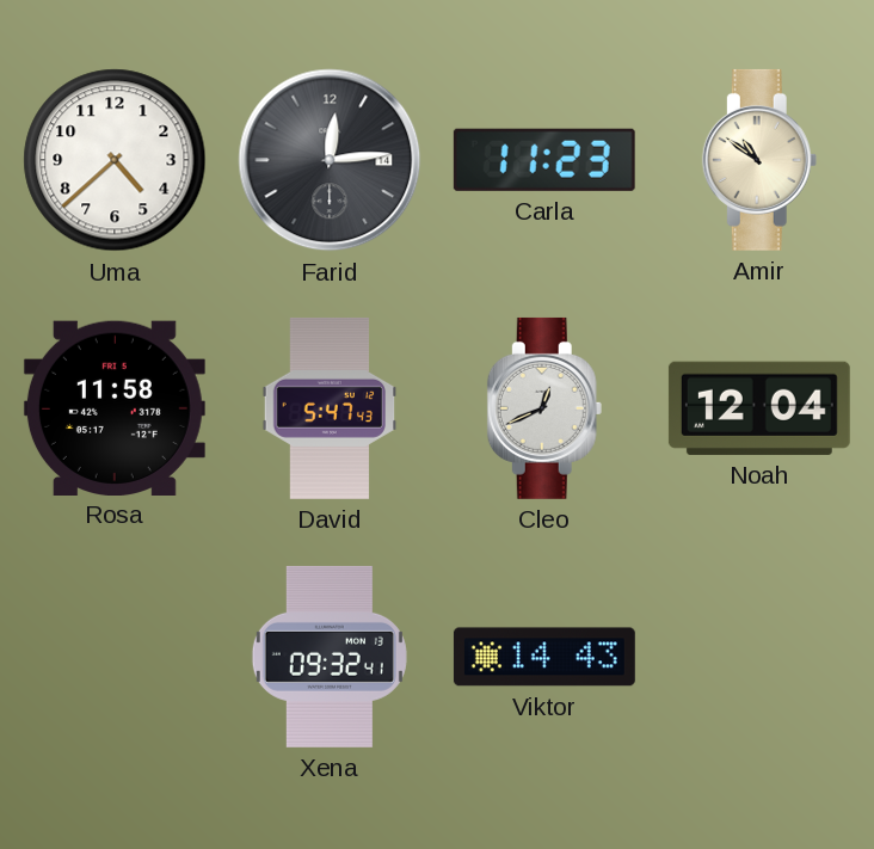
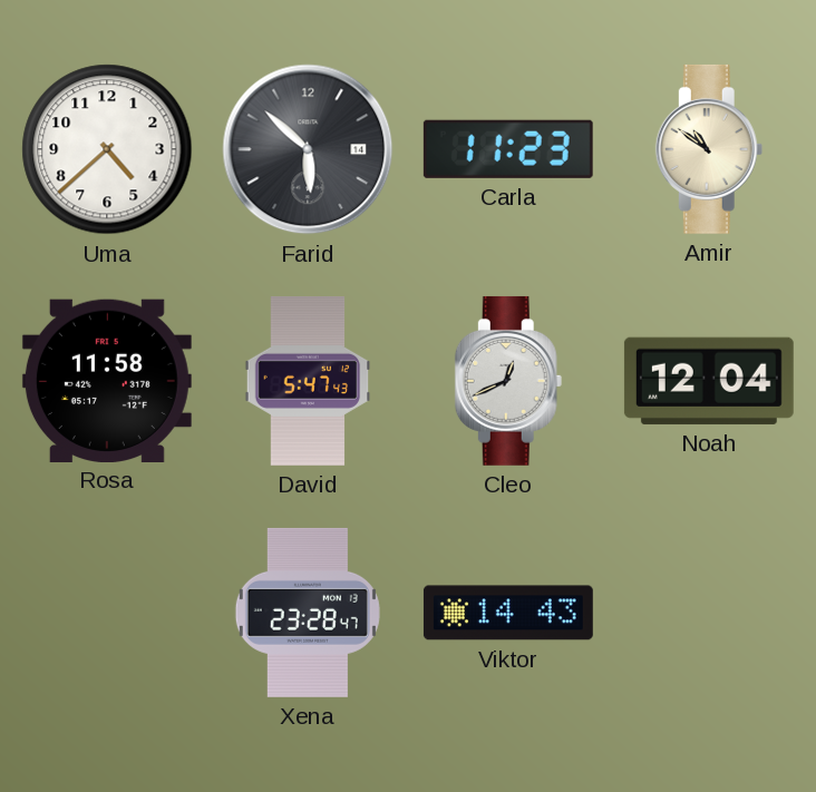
Farid: 12:14 -> 5:52 (308, 149)
Xena: 09:32 -> 23:28 (308, 613)
